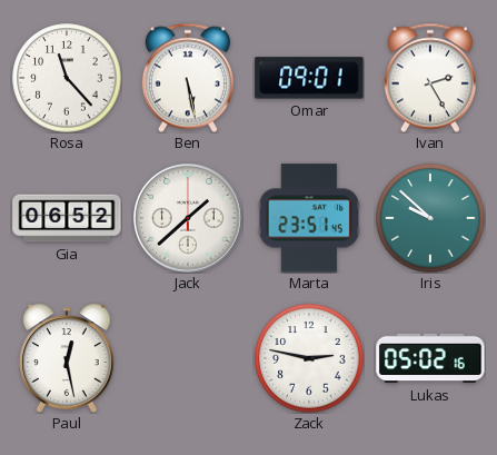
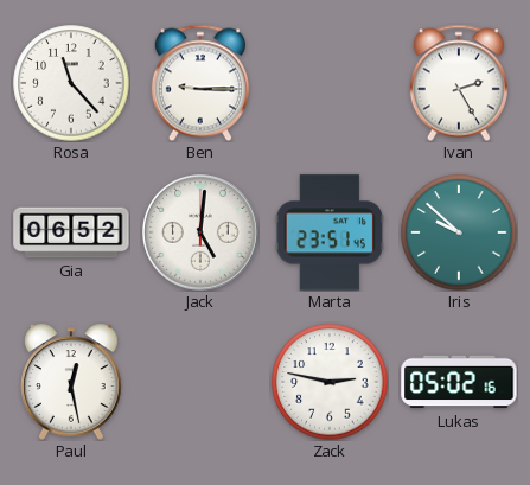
Ben: 5:28 -> 9:15 (200, 83)
Omar: 09:01 -> none (309, 78)
Jack: 1:38 -> 5:01 (200, 232)
